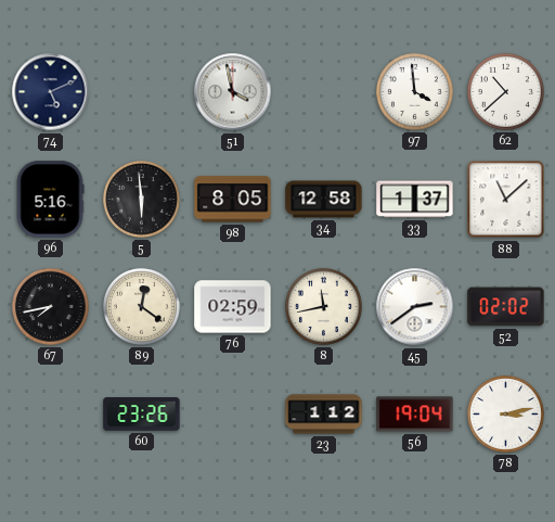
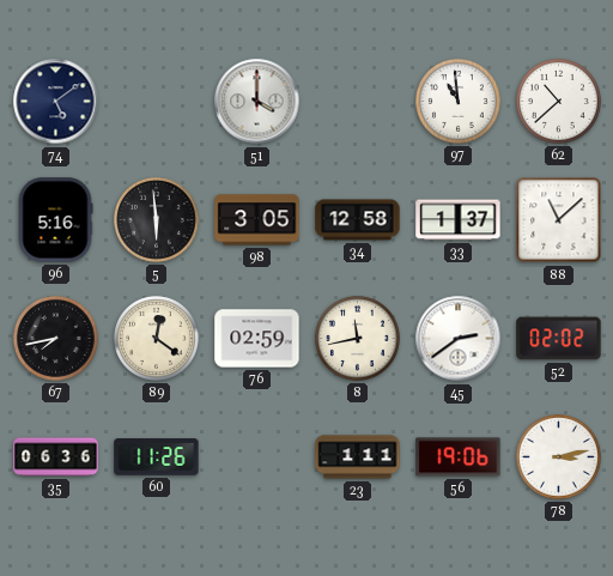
74: 5:11 -> 5:09 (56, 102)
51: 3:58 -> 4:00 (257, 102)
97: 3:59 -> 10:59 (459, 102)
98: 8:05 -> 3:05 (257, 220)
35: none -> 06:36 (56, 457)
60: 23:26 -> 11:26 (157, 457)
23: 1:12 -> 1:11 (358, 457)
56: 19:04 -> 19:06 (459, 457)
